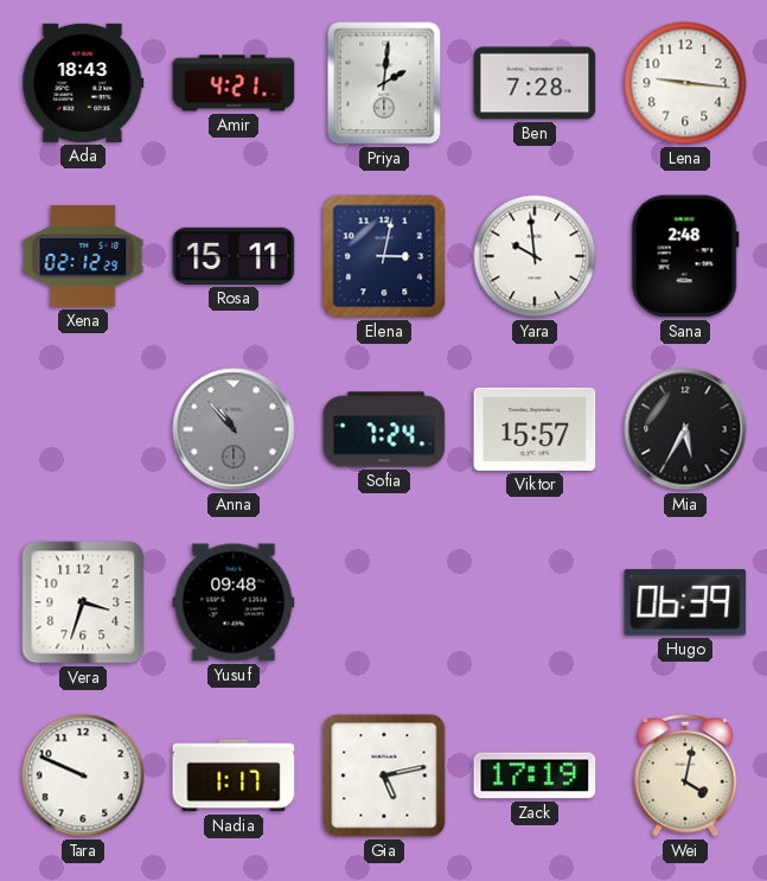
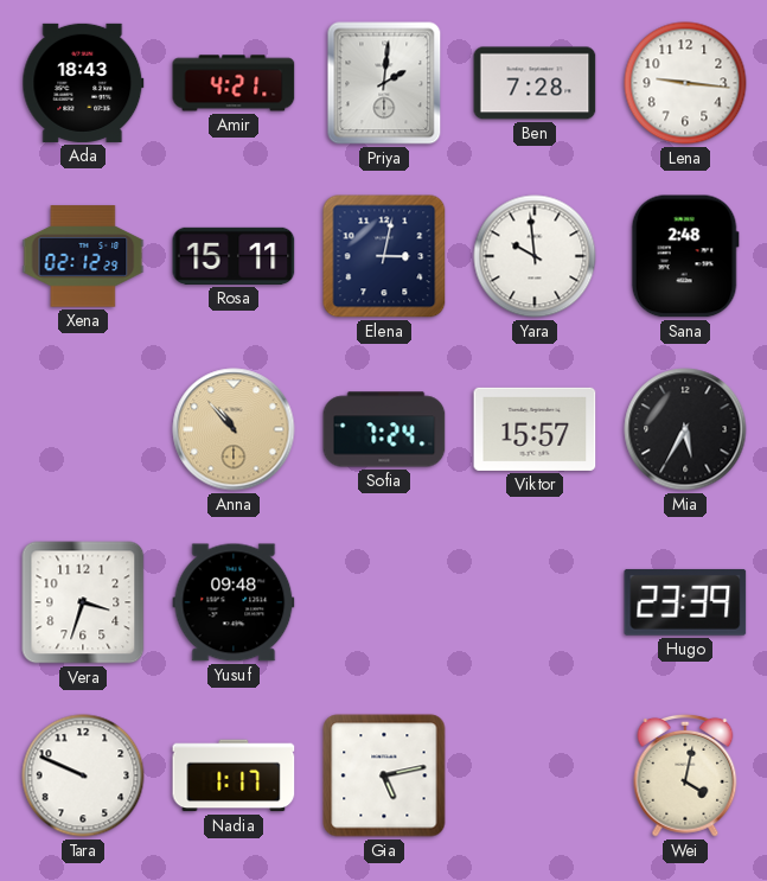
Anna dial: grey -> champagne (234, 429)
Hugo: 06:39 -> 23:39 (685, 602)
Zack: 17:19 -> none (535, 775)
